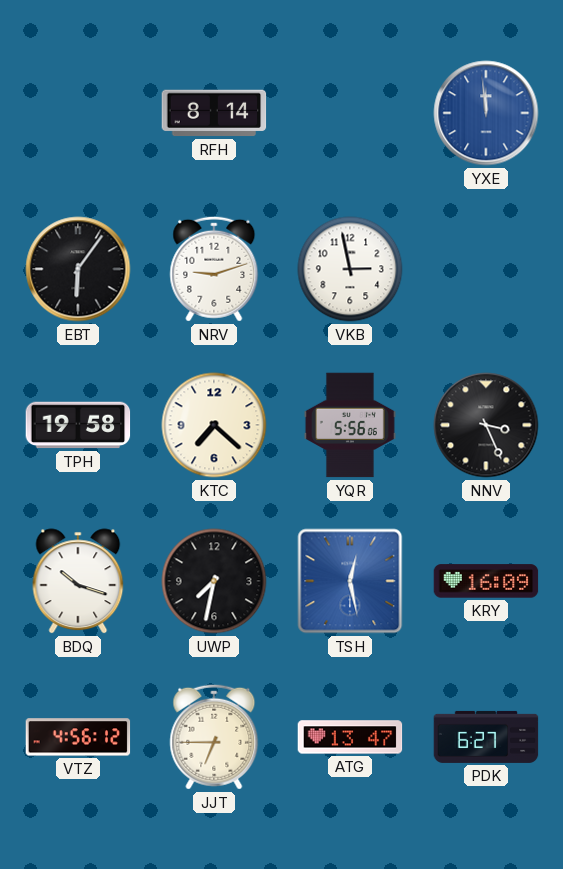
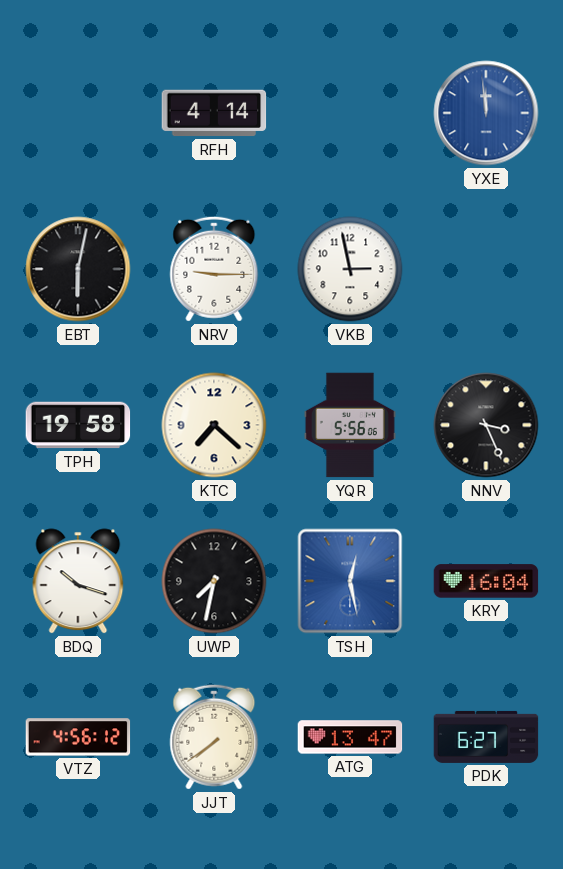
RFH: 8:14 -> 4:14 (214, 113)
EBT: 6:06 -> 6:02 (78, 269)
NRV: 9:12 -> 9:15 (214, 269)
KRY: 16:09 -> 16:04 (486, 581)
JJT: 6:45 -> 7:39 (214, 737)
